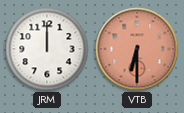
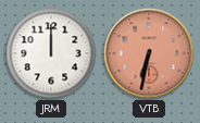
VTB: 6:30 -> 6:32 (149, 53)
